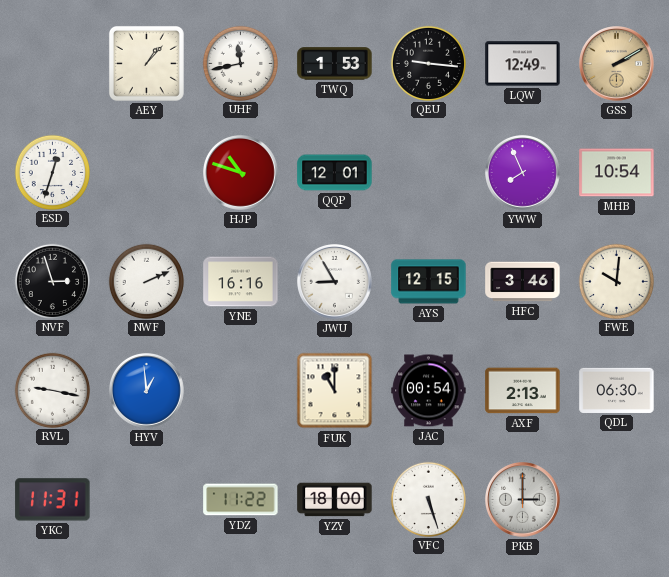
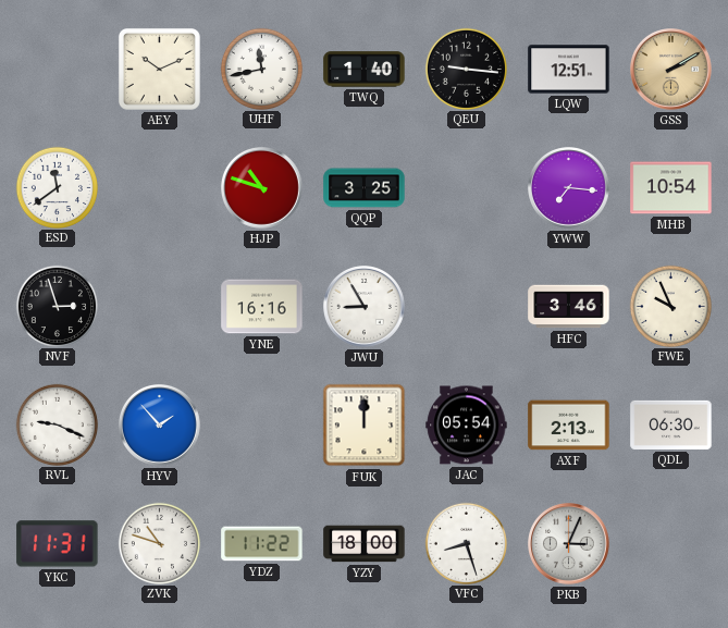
AEY: 1:07 -> 10:11 (159, 69)
TWQ: 1:53 -> 1:40 (365, 70)
LQW: 12:49 -> 12:51 (569, 70)
ESD: 12:33 -> 11:39 (57, 187)
QQP: 12:01 -> 3:25 (365, 188)
YWW: 7:56 -> 7:16 (569, 188)
NWF: 2:11 -> none (146, 281)
AYS: 12:15 -> none (429, 282)
FWE: 10:01 -> 9:56 (670, 306)
RVL: 9:17 -> 9:19 (57, 424)
HYV: 12:59 -> 1:53 (160, 426)
FUK: 11:00 -> 12:00 (365, 426)
JAC: 00:54 -> 05:54 (467, 426)
ZVK: none -> 10:48 (159, 543)
VFC: 5:27 -> 8:27 (466, 543)
PKB: 3:00 -> 3:04 (569, 544)
